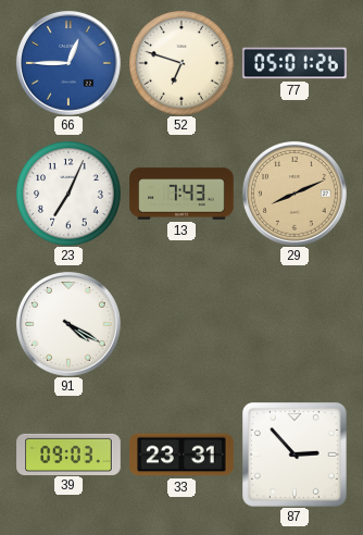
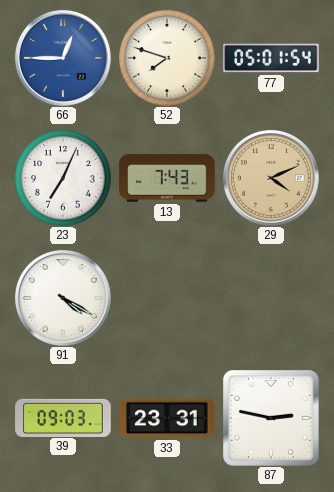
52: 6:48 -> 7:48 (167, 58)
77: 05:01:26 -> 05:01:54 (271, 58)
29: 8:11 -> 4:11 (271, 178)
87: 2:53 -> 2:47 (272, 419)
